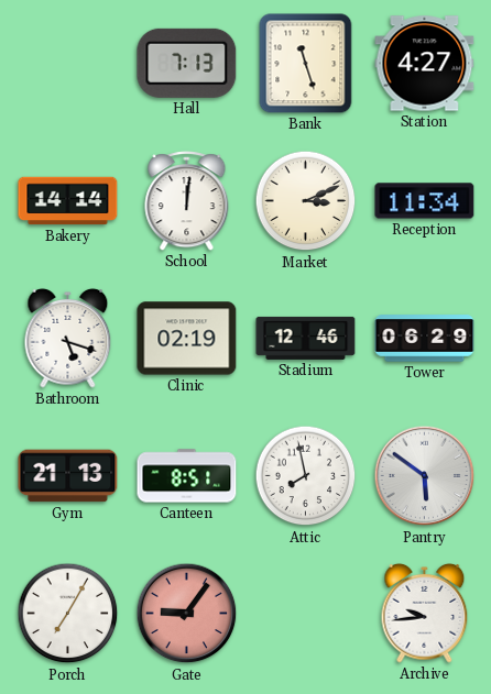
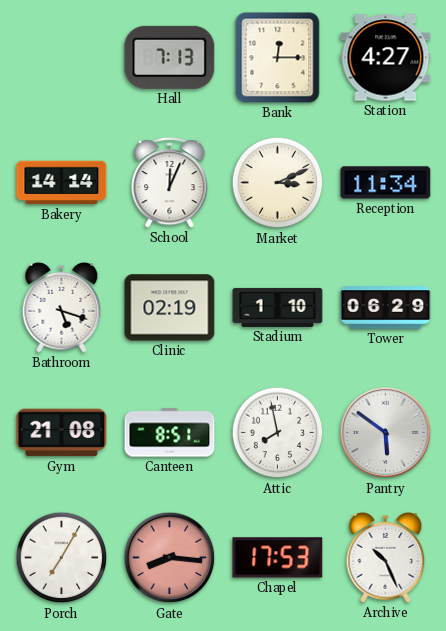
Bank: 11:27 -> 12:15 (278, 58)
School: 12:01 -> 12:04 (170, 183)
Stadium: 12:46 -> 1:10 (278, 307)
Gym: 21:13 -> 21:08 (62, 433)
Gate: 9:06 -> 8:16 (170, 558)
Chapel: none -> 17:53 (278, 558)
Archive: 9:44 -> 10:26 (386, 557)
